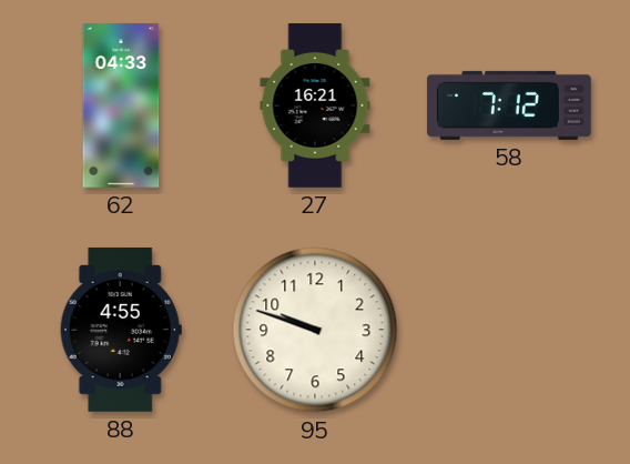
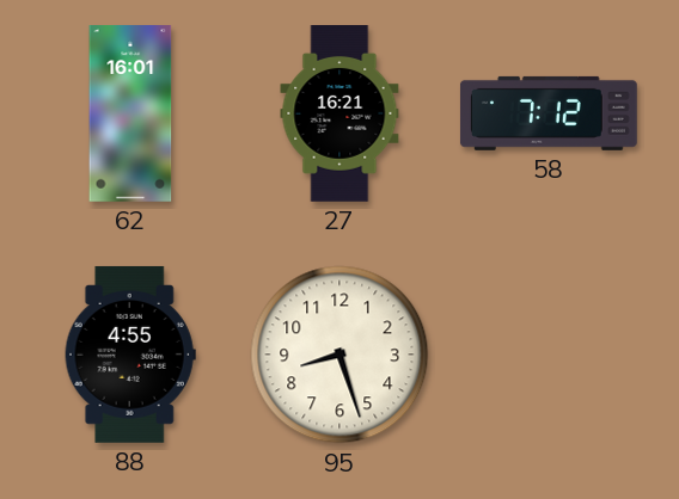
62: 04:33 -> 16:01 (130, 115)
95: 9:48 -> 8:27 (339, 355)
